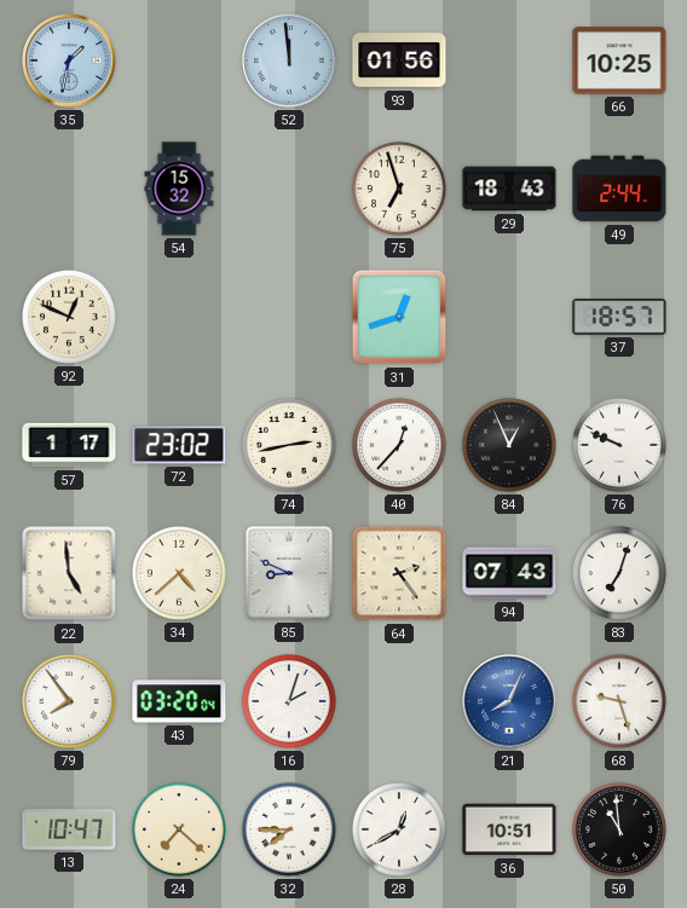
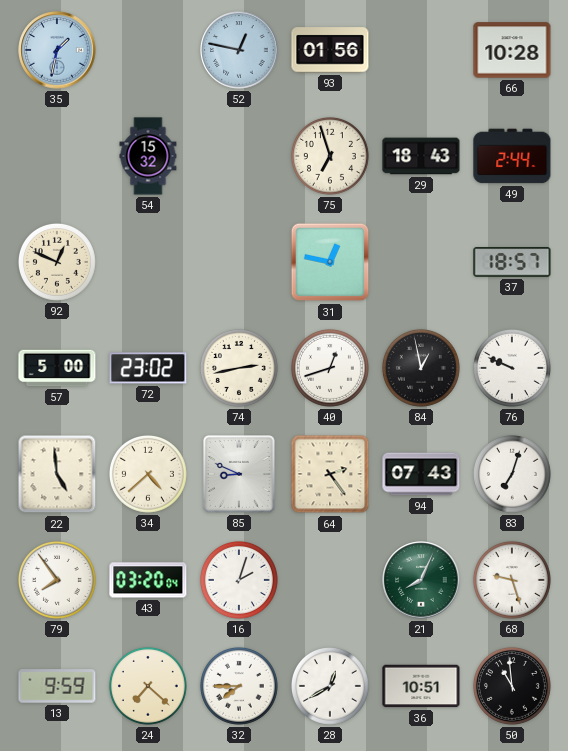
52: 11:59 -> 12:47 (239, 50)
66: 10:25 -> 10:28 (512, 50)
31: 12:42 -> 12:47 (330, 262)
57: 1:17 -> 5:00 (57, 368)
40: 12:37 -> 12:42 (330, 368)
84: 12:56 -> 12:58 (421, 368)
21 dial: blue -> green (421, 580)
13: 10:47 -> 9:59 (57, 686)
